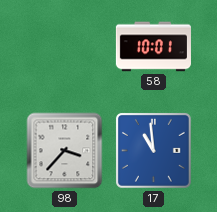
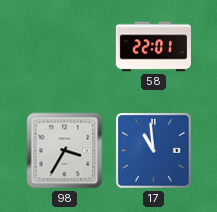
58: 10:01 -> 22:01 (153, 47)
98: 3:37 -> 3:35 (65, 151)
